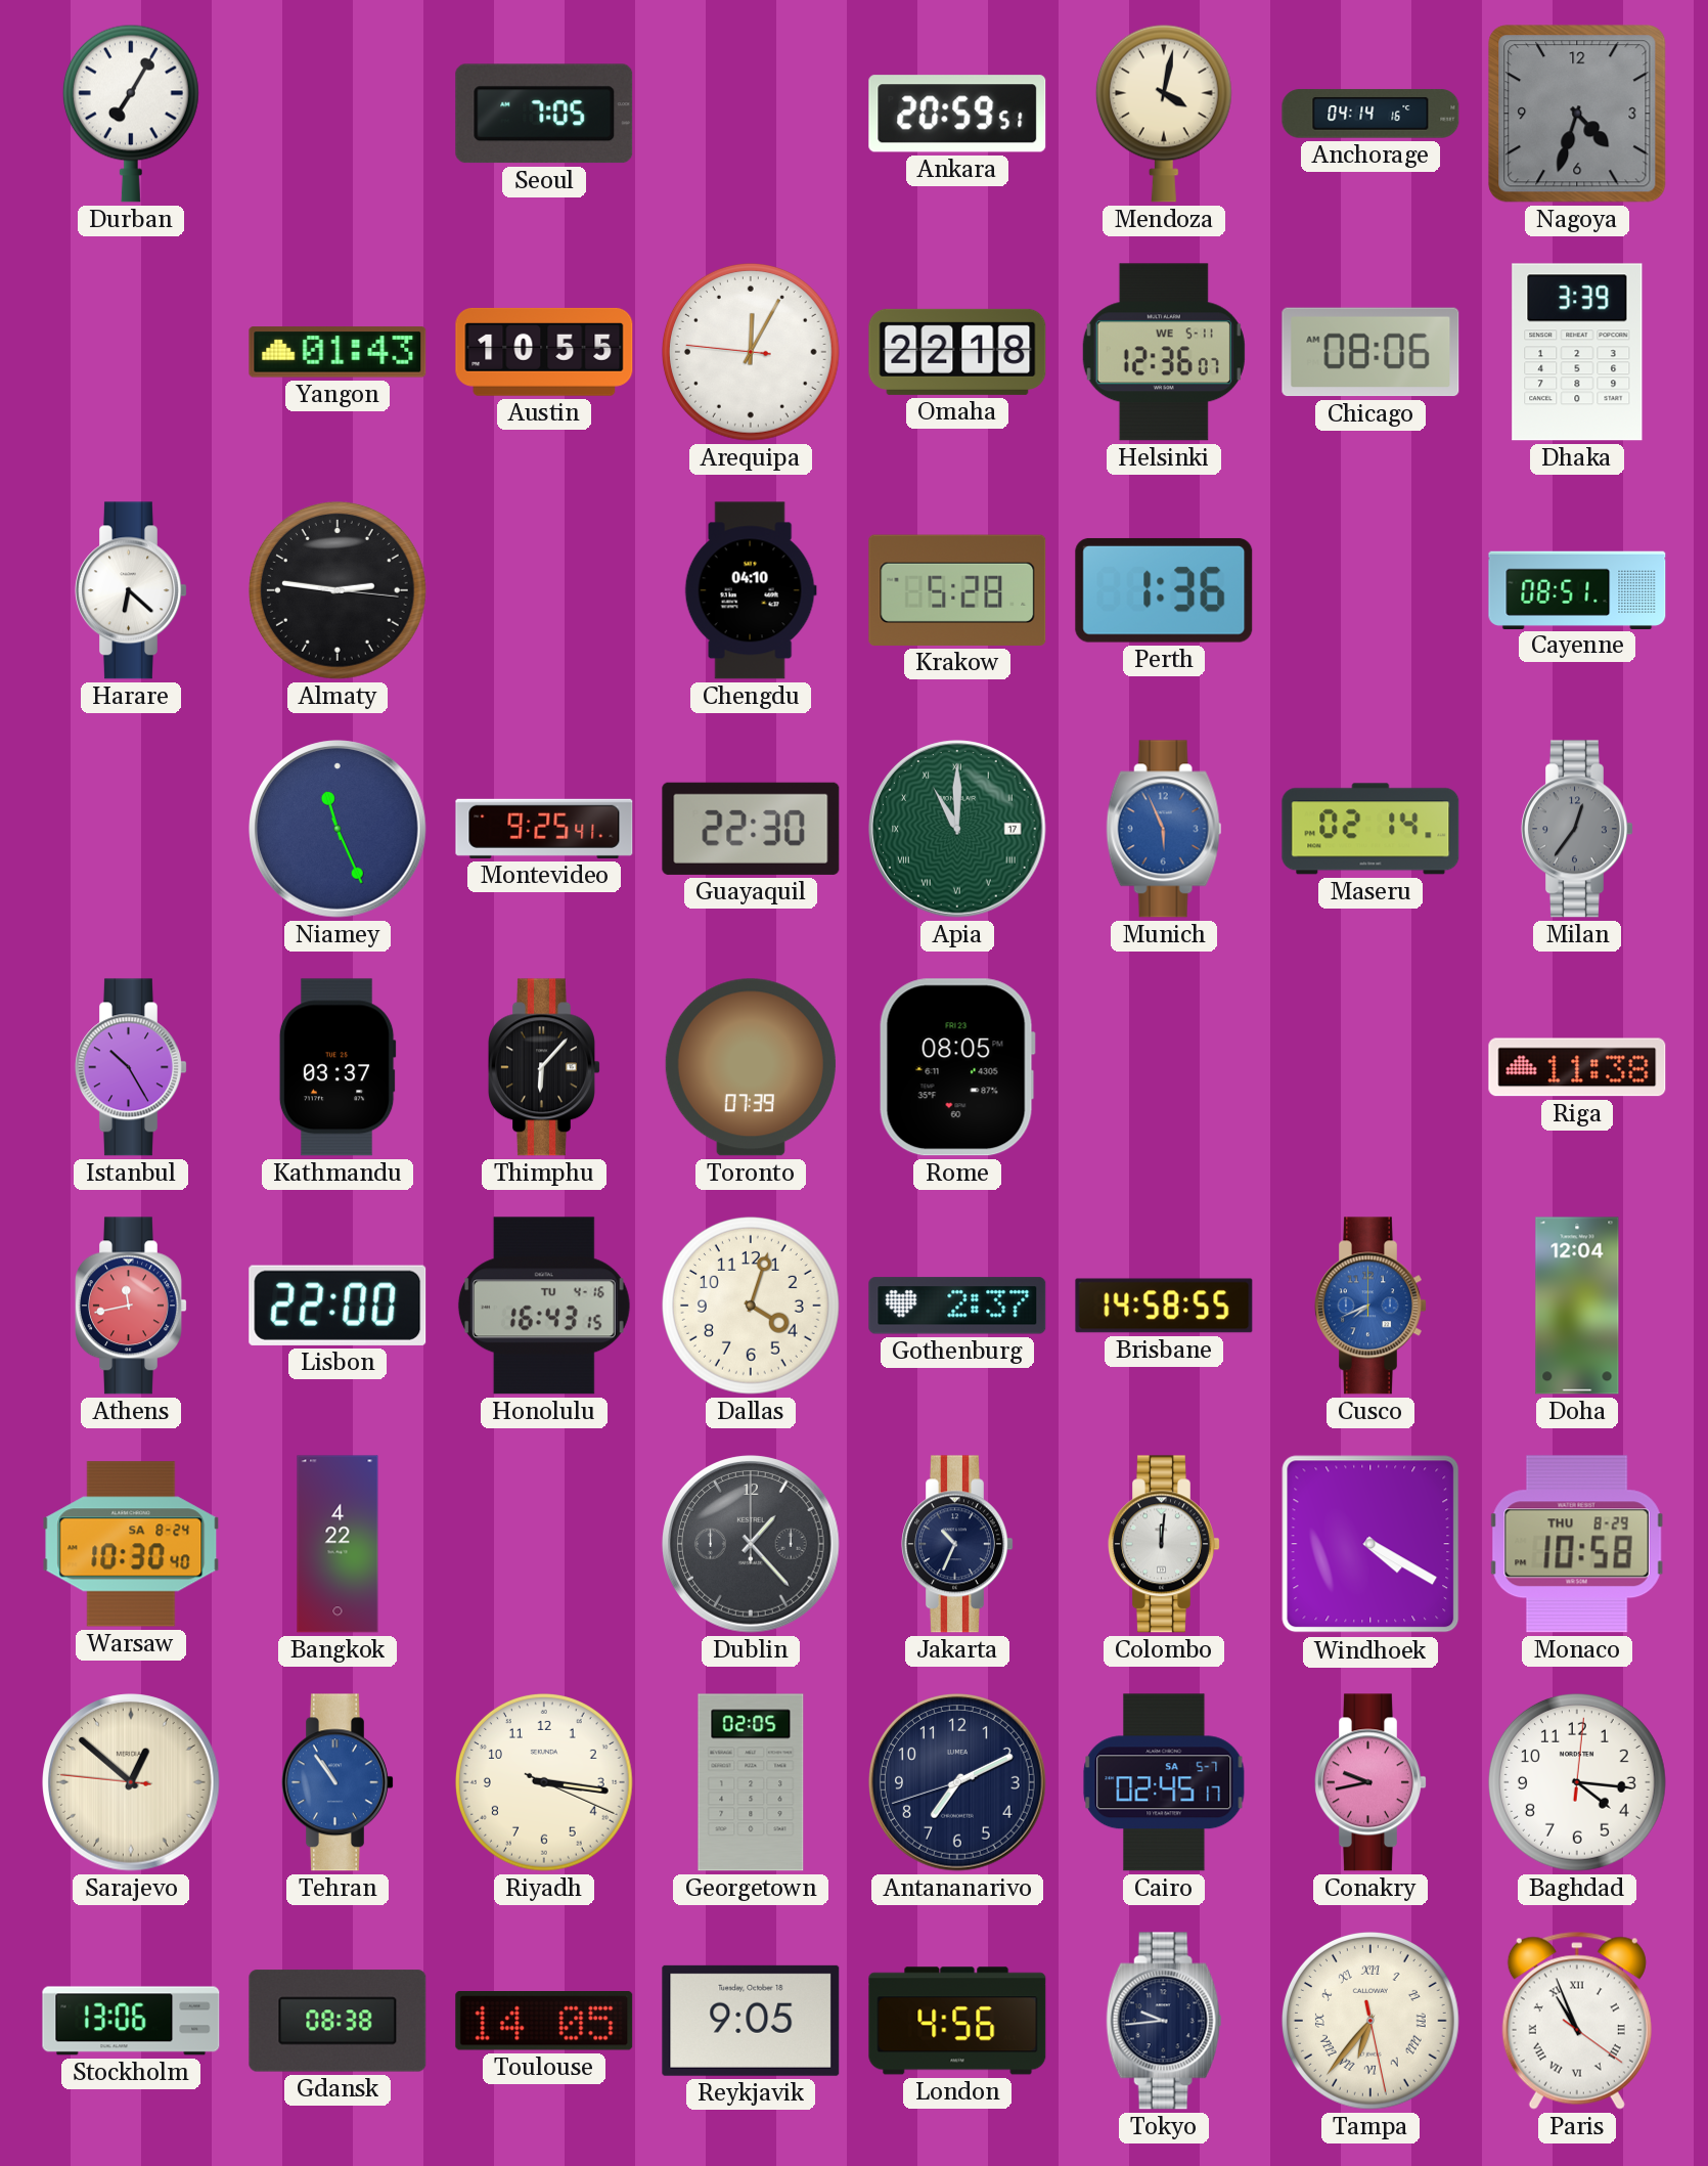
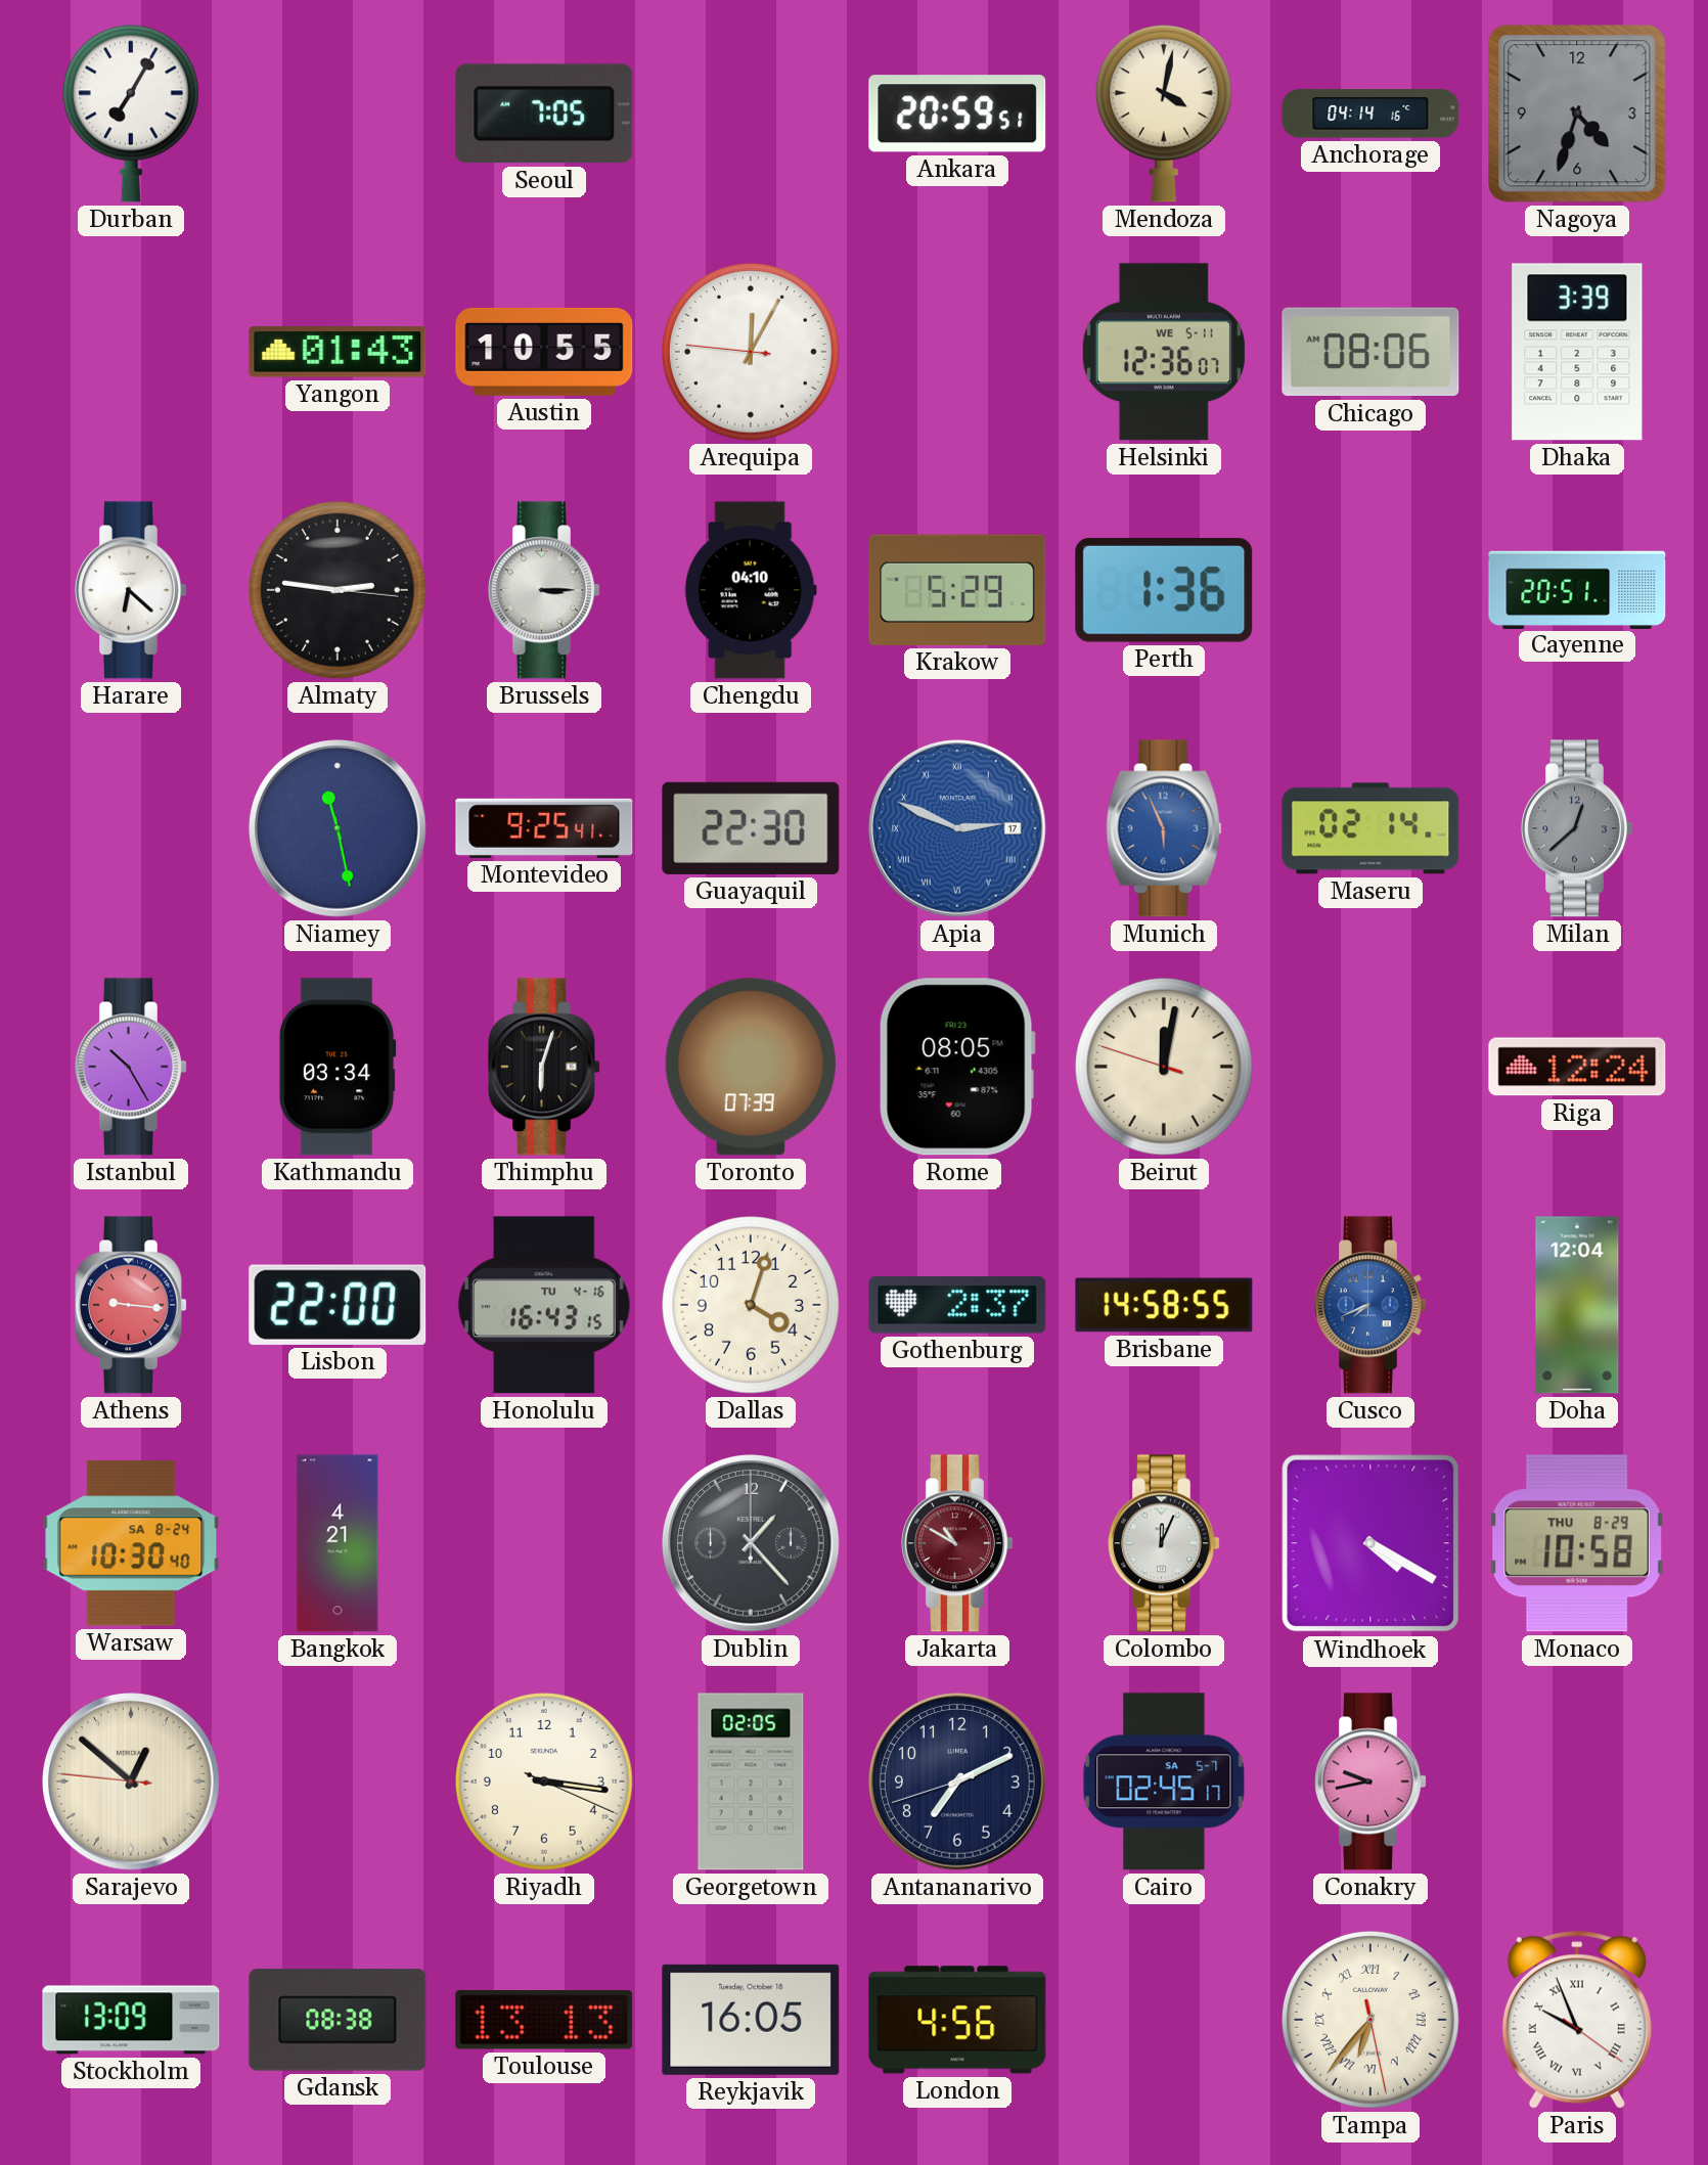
Omaha: 22:18 -> none (957, 352)
Brussels: none -> 3:15 (545, 590)
Krakow: 5:28 -> 5:29 (957, 590)
Cayenne: 08:51 -> 20:51 (1577, 589)
Niamey: 11:26 -> 11:28 (338, 828)
Apia: 11:00 -> 2:49 (957, 828)
Apia dial: green -> blue (957, 828)
Milan: 12:36 -> 12:38 (1578, 828)
Kathmandu: 03:37 -> 03:34 (338, 1067)
Thimphu: 6:07 -> 6:03 (545, 1067)
Beirut: none -> 12:01 (1165, 1068)
Riga: 11:38 -> 12:24 (1577, 1067)
Athens: 11:43 -> 9:16 (132, 1305)
Bangkok: 4:22 -> 4:21 (338, 1543)
Jakarta: 10:34 -> 10:50 (958, 1543)
Jakarta dial: navy -> burgundy (958, 1543)
Colombo: 12:01 -> 12:04 (1165, 1543)
Tehran: 10:54 -> none (339, 1782)
Baghdad: 4:16 -> none (1578, 1783)
Stockholm: 13:06 -> 13:09 (131, 2020)
Toulouse: 14:05 -> 13:13 (544, 2021)
Reykjavik: 9:05 -> 16:05 (751, 2020)
Tokyo: 9:44 -> none (1164, 2021)
Paris: 10:56 -> 9:56 (1577, 2020)
